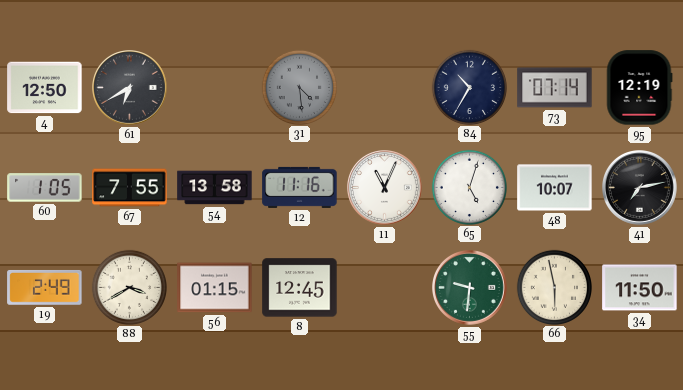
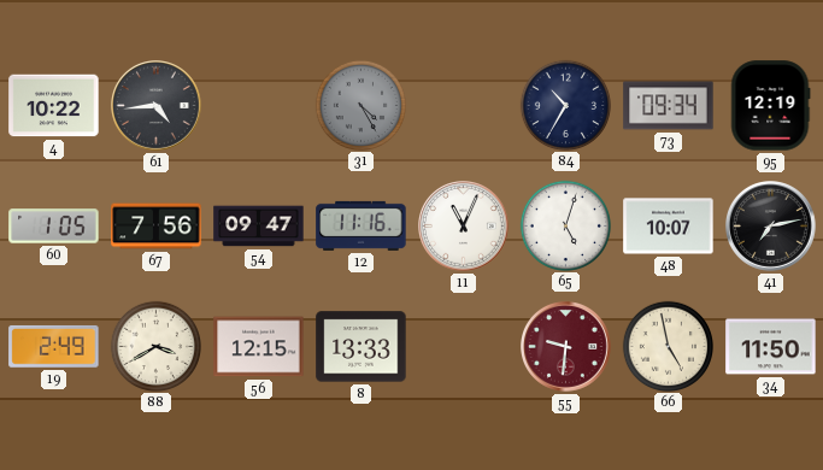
4: 12:50 -> 10:22 (54, 106)
61: 6:40 -> 4:44 (157, 106)
31: 4:29 -> 4:25 (360, 105)
73: 07:14 -> 09:34 (669, 106)
67: 7:55 -> 7:56 (157, 227)
54: 13:58 -> 09:47 (259, 227)
56: 01:15 -> 12:15 (259, 347)
8: 12:45 -> 13:33 (361, 347)
55 dial: green -> burgundy (566, 347)
66: 5:58 -> 4:58 (668, 346)
